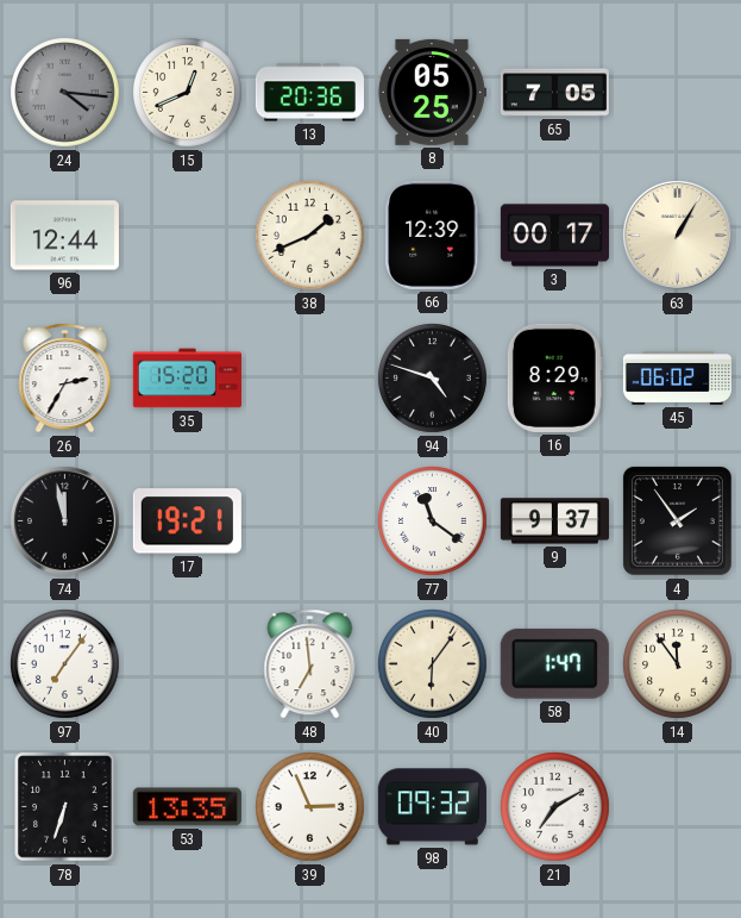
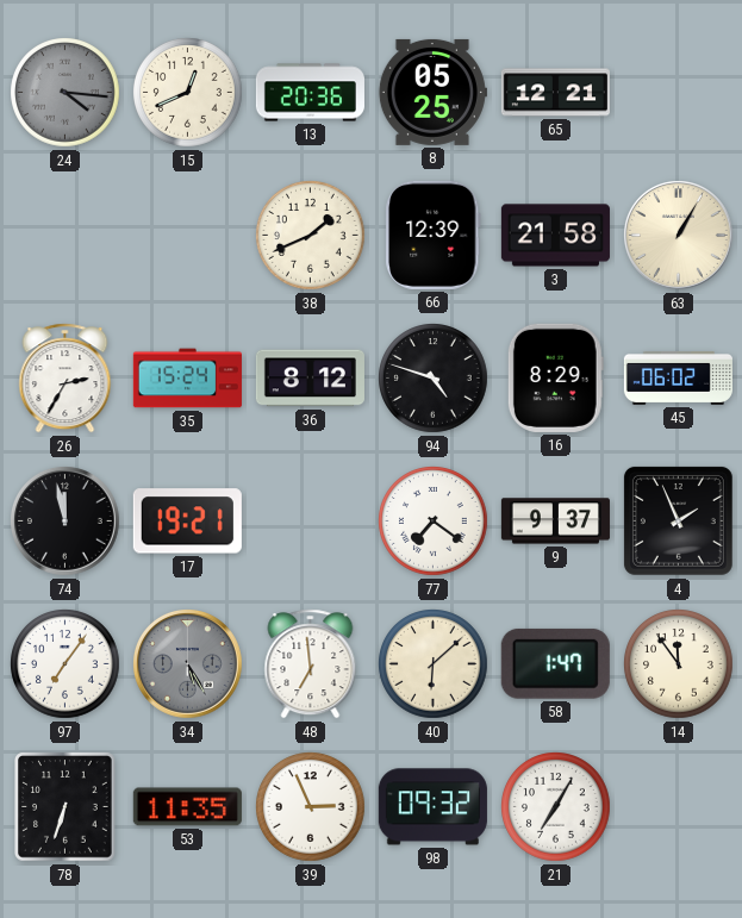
65: 7:05 -> 12:21 (555, 93)
96: 12:44 -> none (64, 236)
3: 00:17 -> 21:58 (555, 236)
35: 15:20 -> 15:24 (187, 379)
36: none -> 8:12 (310, 379)
77: 11:21 -> 7:21 (434, 522)
4: 1:54 -> 1:56 (678, 520)
34: none -> 5:25 (188, 664)
40: 6:06 -> 6:08 (434, 664)
53: 13:35 -> 11:35 (187, 807)
21: 7:10 -> 7:05 (556, 807)
